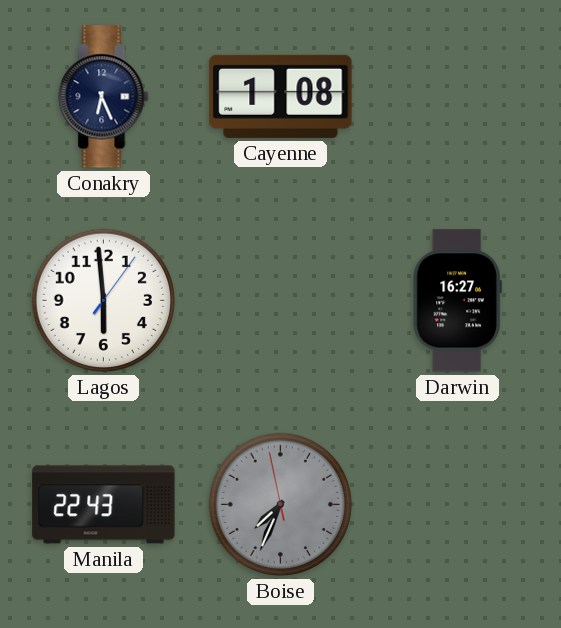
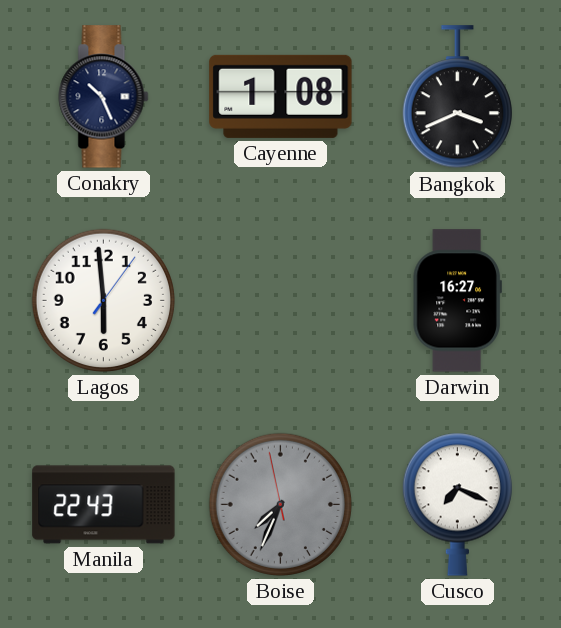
Conakry: 6:26 -> 10:26 (104, 97)
Bangkok: none -> 3:41 (457, 97)
Cusco: none -> 7:19 (457, 504)
